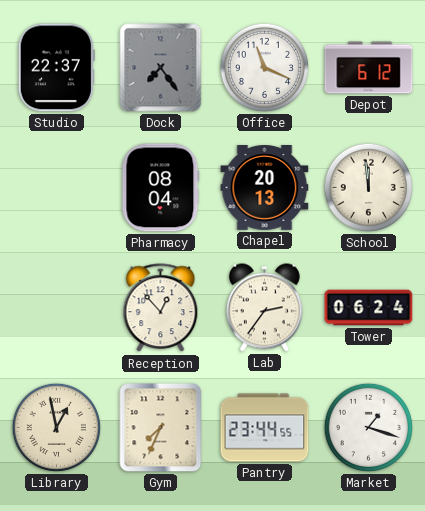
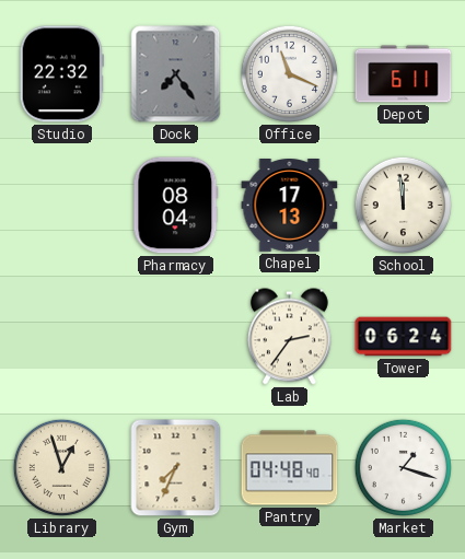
Studio: 22:37 -> 22:32 (61, 74)
Depot: 6:12 -> 6:11 (404, 74)
Chapel: 20:13 -> 17:13 (290, 206)
Reception: 12:53 -> none (161, 308)
Library: 12:58 -> 12:57 (61, 467)
Pantry: 23:44 -> 04:48 (290, 468)
